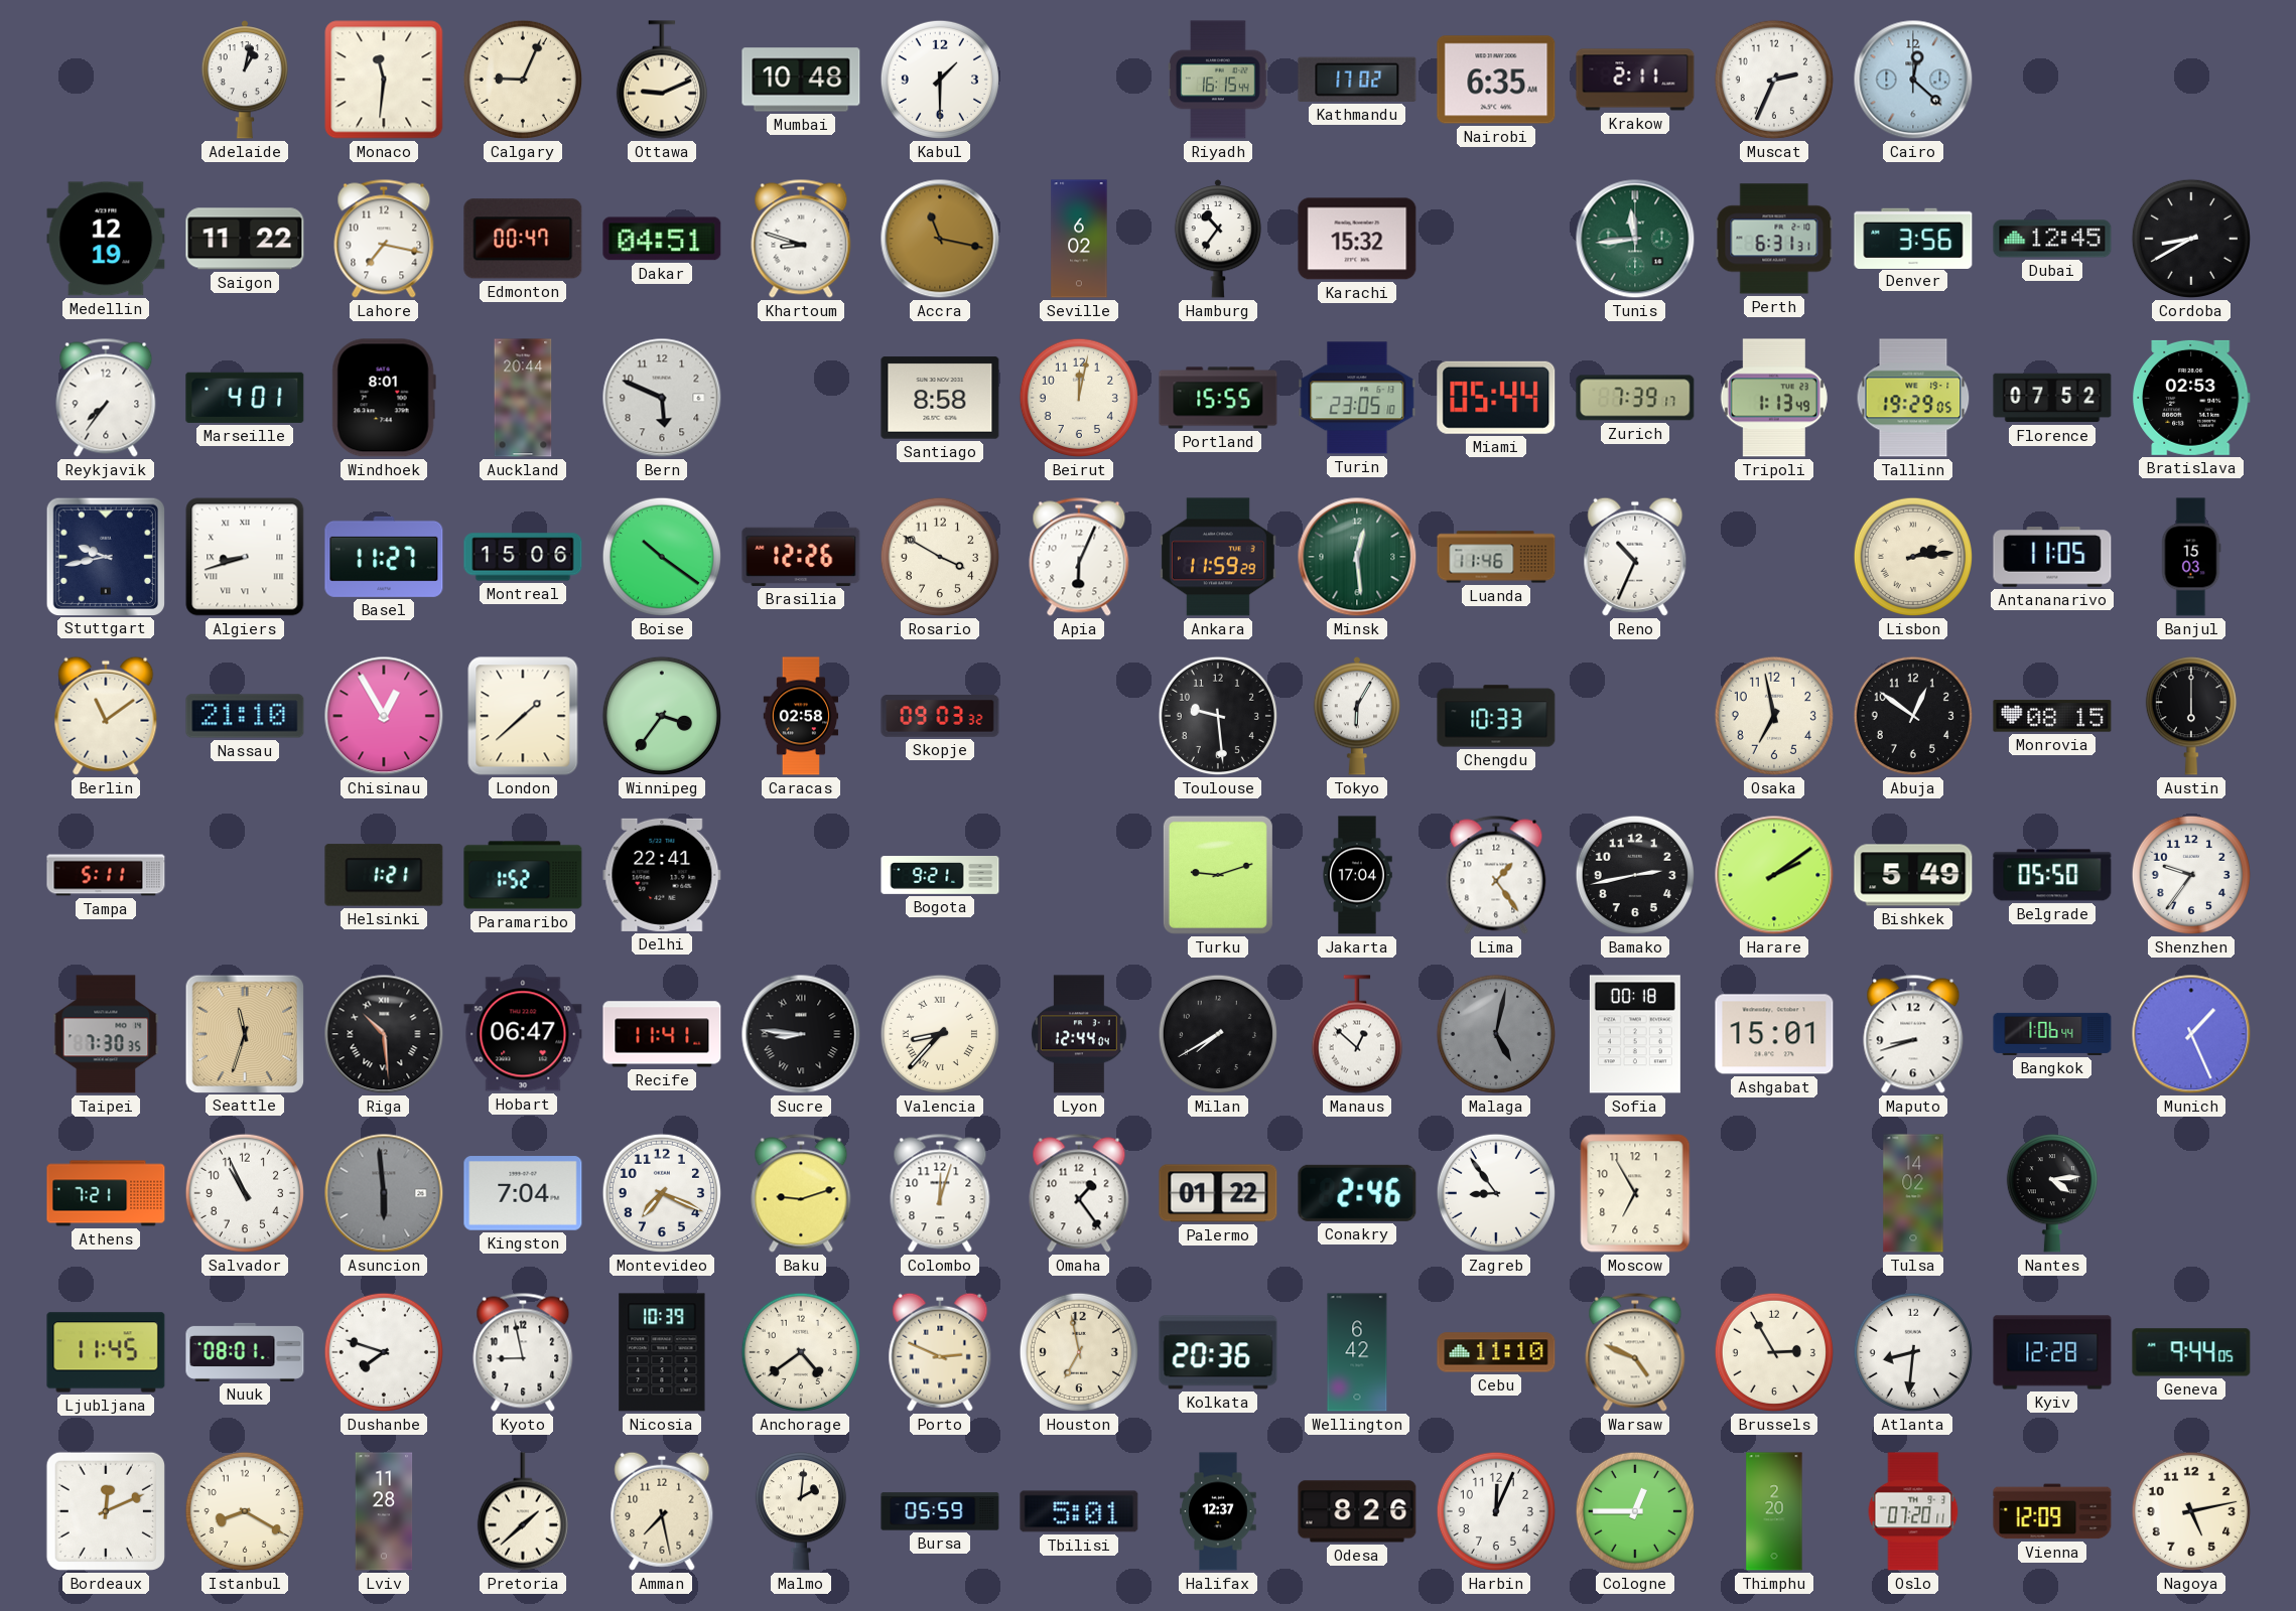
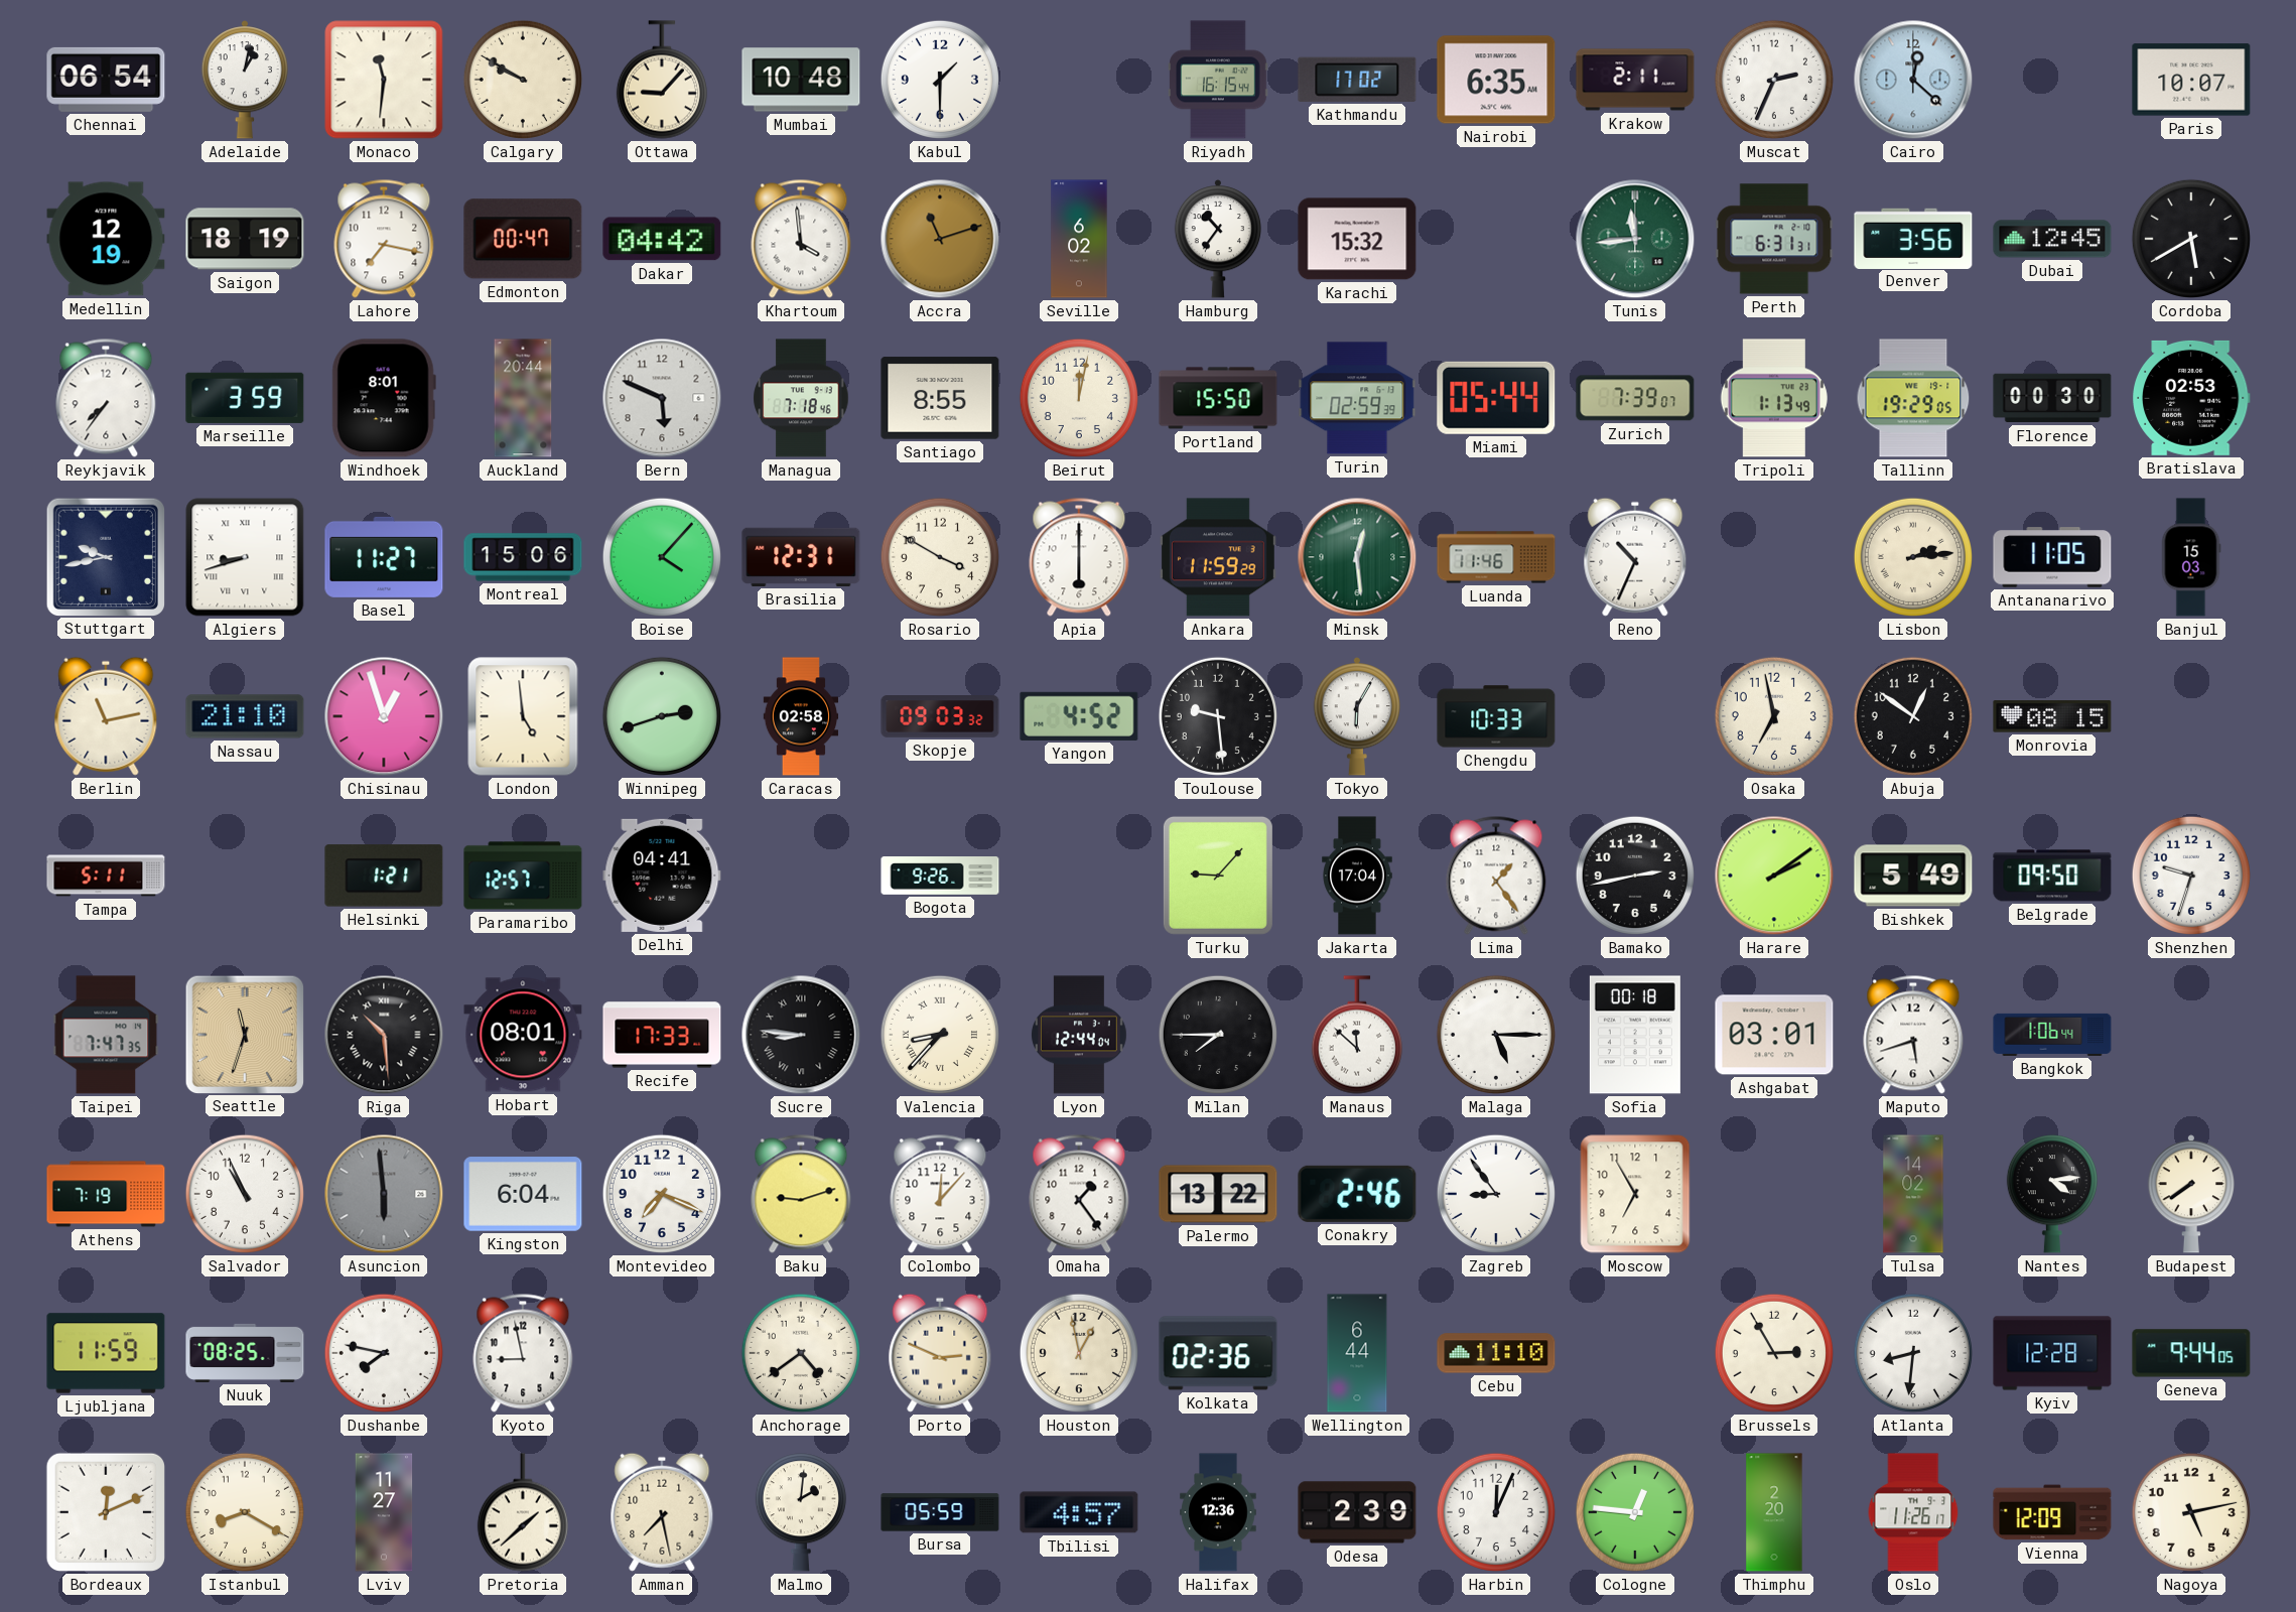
Chennai: none -> 06:54 (106, 80)
Calgary: 9:04 -> 9:50 (523, 80)
Ottawa: 9:11 -> 9:07 (662, 80)
Paris: none -> 10:07 (2191, 80)
Saigon: 11:22 -> 18:19 (245, 239)
Dakar: 04:51 -> 04:42 (662, 239)
Khartoum: 8:48 -> 3:59 (801, 239)
Accra: 11:17 -> 11:12 (940, 239)
Cordoba: 8:40 -> 5:40 (2191, 239)
Marseille: 4:01 -> 3:59 (245, 398)
Managua: none -> 7:18 (801, 398)
Santiago: 8:58 -> 8:55 (940, 398)
Portland: 15:55 -> 15:50 (1218, 398)
Turin: 23:05 -> 02:59 (1357, 398)
Zurich: 7:39:17 -> 7:39:07 (1635, 398)
Florence: 07:52 -> 00:30 (2052, 398)
Boise: 10:21 -> 4:07 (662, 557)
Brasilia: 12:26 -> 12:31 (801, 557)
Apia: 6:04 -> 6:00 (1079, 557)
Berlin: 11:09 -> 11:13 (106, 716)
Chisinau: 12:55 -> 12:57 (384, 716)
London: 1:38 -> 4:59 (523, 716)
Winnipeg: 3:36 -> 2:42 (662, 716)
Yangon: none -> 4:52 (1079, 716)
Austin: 6:00 -> none (2191, 716)
Paramaribo: 1:52 -> 12:57 (523, 876)
Delhi: 22:41 -> 04:41 (662, 876)
Bogota: 9:21 -> 9:26 (940, 877)
Turku: 9:12 -> 9:07 (1218, 876)
Belgrade: 05:50 -> 09:50 (2052, 876)
Shenzhen: 9:36 -> 9:33 (2191, 876)
Taipei: 7:30 -> 7:47 (106, 1035)
Hobart: 06:47 -> 08:01 (523, 1035)
Recife: 11:41 -> 17:33 (662, 1035)
Milan: 7:40 -> 7:45 (1218, 1035)
Manaus: 12:52 -> 11:52 (1357, 1035)
Malaga: 5:02 -> 5:15 (1496, 1035)
Malaga dial: grey -> white (1496, 1035)
Ashgabat: 15:01 -> 03:01 (1774, 1035)
Maputo: 8:42 -> 5:42 (1913, 1035)
Munich: 1:26 -> none (2191, 1034)
Athens: 7:21 -> 7:19 (106, 1194)
Kingston: 7:04 -> 6:04 (523, 1194)
Colombo: 12:03 -> 12:07 (940, 1194)
Palermo: 01:22 -> 13:22 (1218, 1194)
Budapest: none -> 7:39 (2190, 1194)
Ljubljana: 11:45 -> 11:59 (106, 1353)
Nuuk: 08:01 -> 08:25 (245, 1353)
Dushanbe: 7:48 -> 7:47 (384, 1353)
Nicosia: 10:39 -> none (662, 1352)
Houston: 6:58 -> 12:58 (1079, 1353)
Kolkata: 20:36 -> 02:36 (1218, 1353)
Wellington: 6:42 -> 6:44 (1357, 1353)
Warsaw: 4:49 -> none (1635, 1352)
Lviv: 11:28 -> 11:27 (384, 1512)
Tbilisi: 5:01 -> 4:57 (1079, 1512)
Halifax: 12:37 -> 12:36 (1218, 1512)
Odesa: 8:26 -> 2:39 (1357, 1512)
Cologne: 12:45 -> 12:46 (1635, 1512)
Oslo: 07:20 -> 11:26 (1913, 1512)
